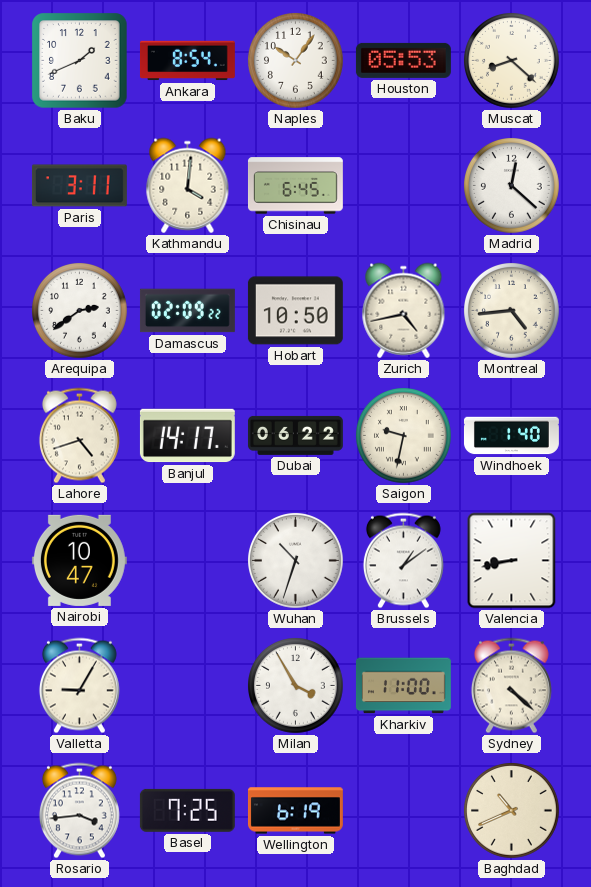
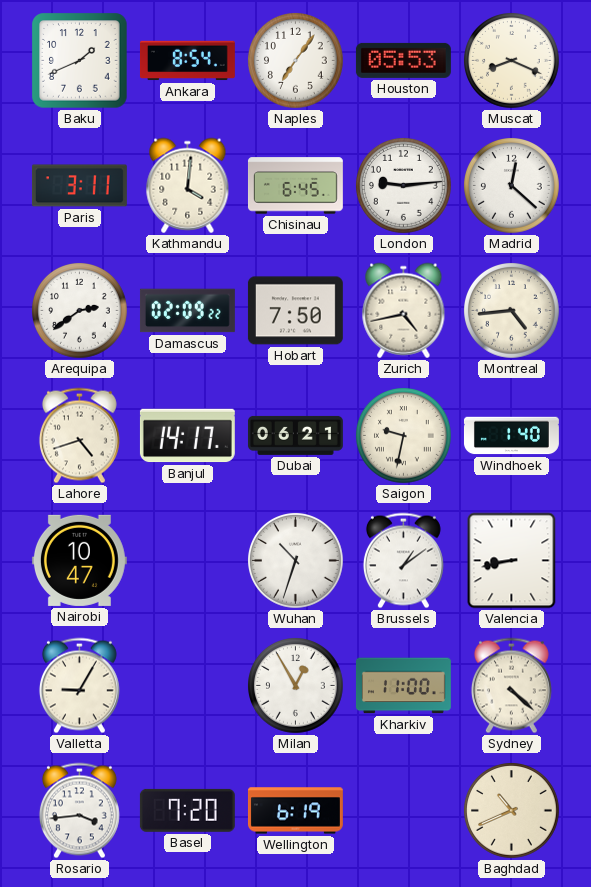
Naples: 10:06 -> 7:06 (296, 61)
Muscat: 8:22 -> 8:19 (512, 61)
London: none -> 9:14 (404, 186)
Hobart: 10:50 -> 7:50 (295, 311)
Dubai: 06:22 -> 06:21 (295, 435)
Milan: 3:55 -> 12:55 (296, 686)
Basel: 7:25 -> 7:20 (187, 810)
